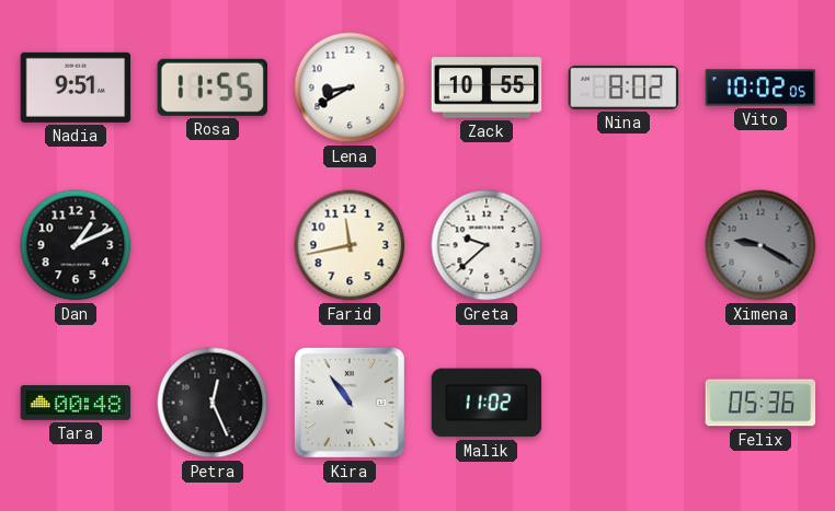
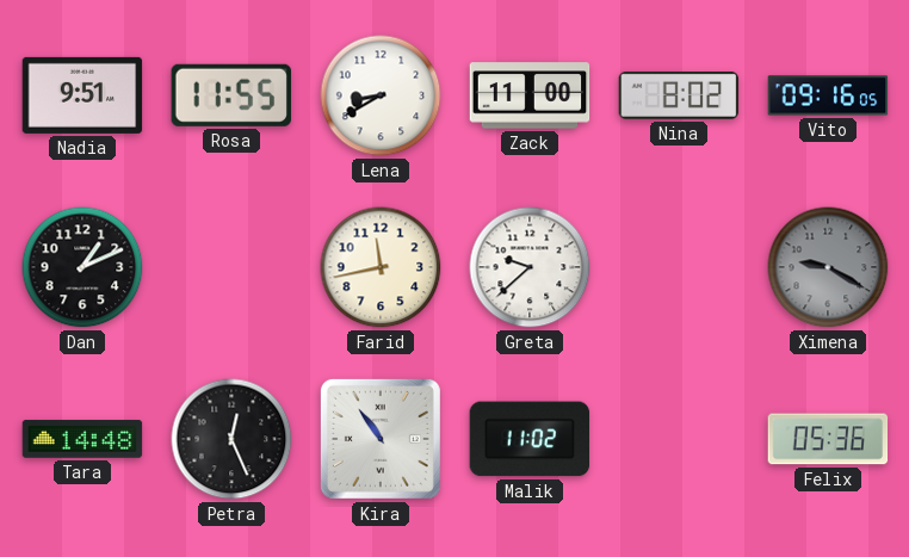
Zack: 10:55 -> 11:00 (530, 95)
Vito: 10:02 -> 09:16 (828, 95)
Tara: 00:48 -> 14:48 (82, 439)
